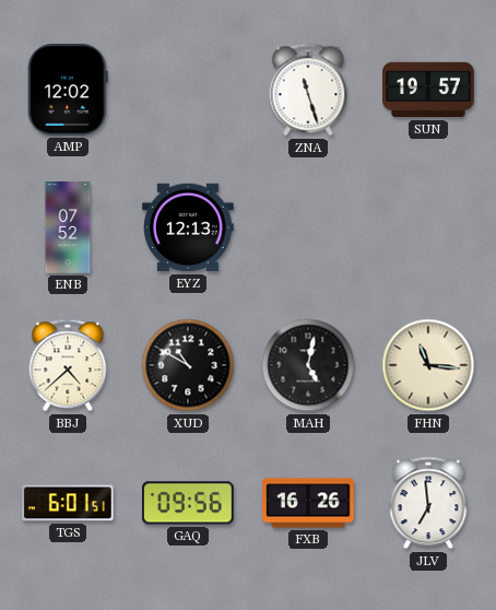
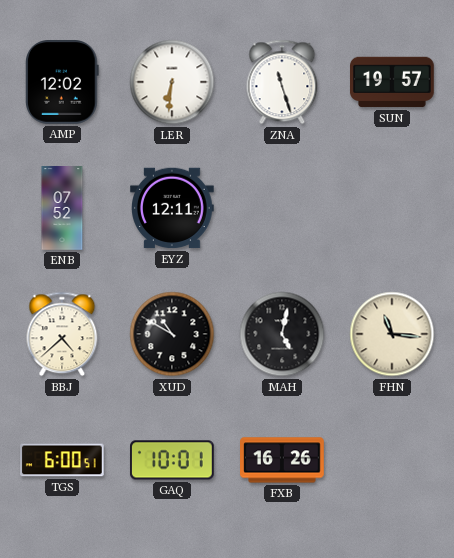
LER: none -> 6:31 (172, 82)
EYZ: 12:13 -> 12:11 (173, 208)
TGS: 6:01 -> 6:00 (63, 460)
GAQ: 09:56 -> 10:01 (173, 460)
JLV: 6:59 -> none (428, 503)
